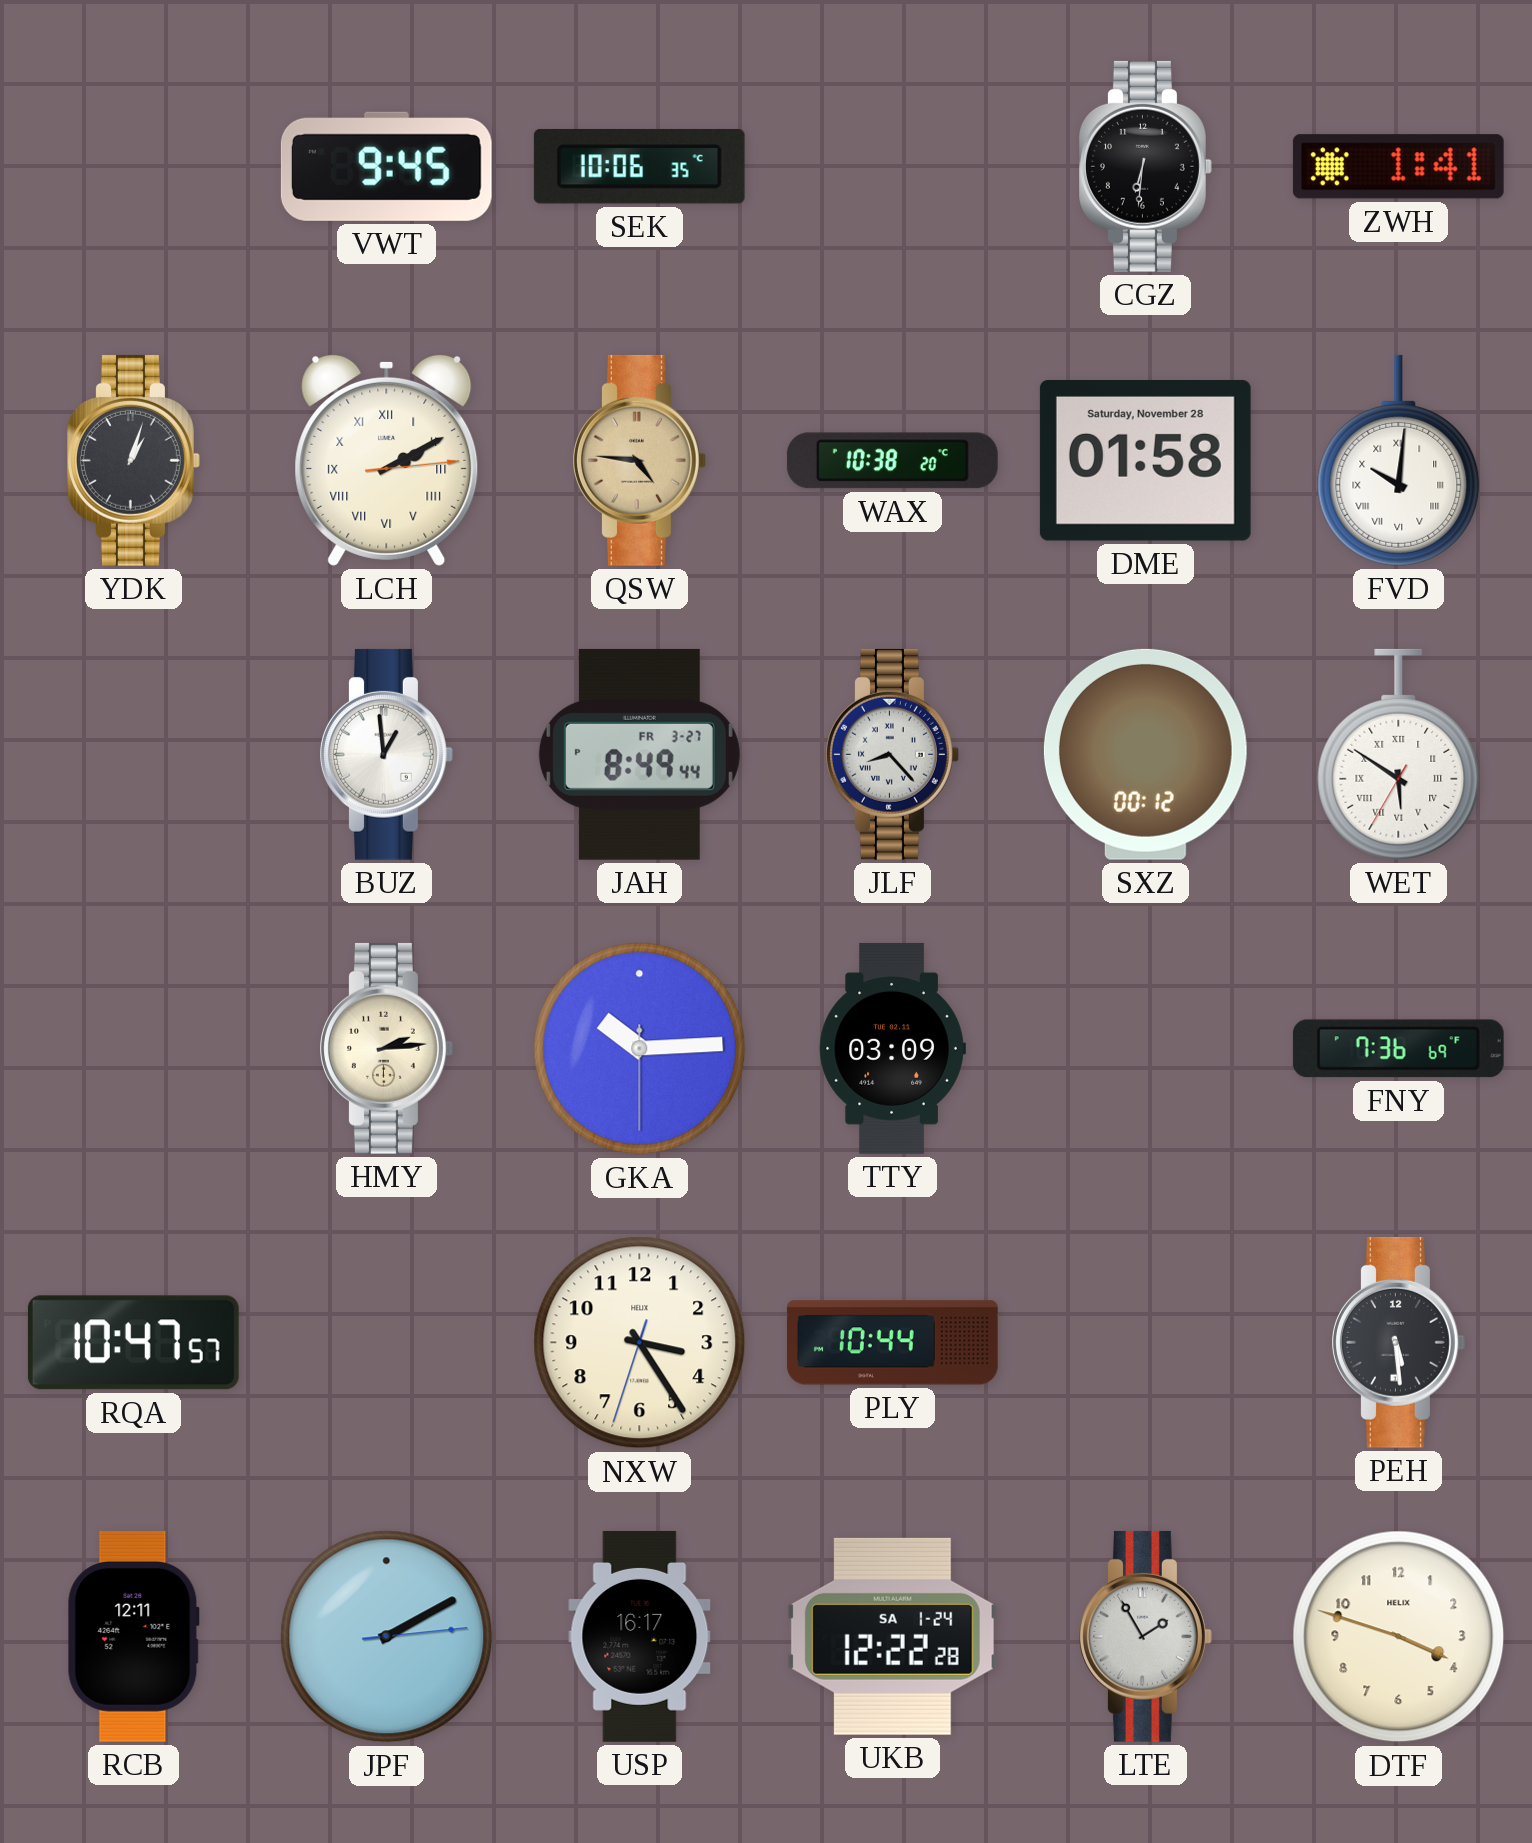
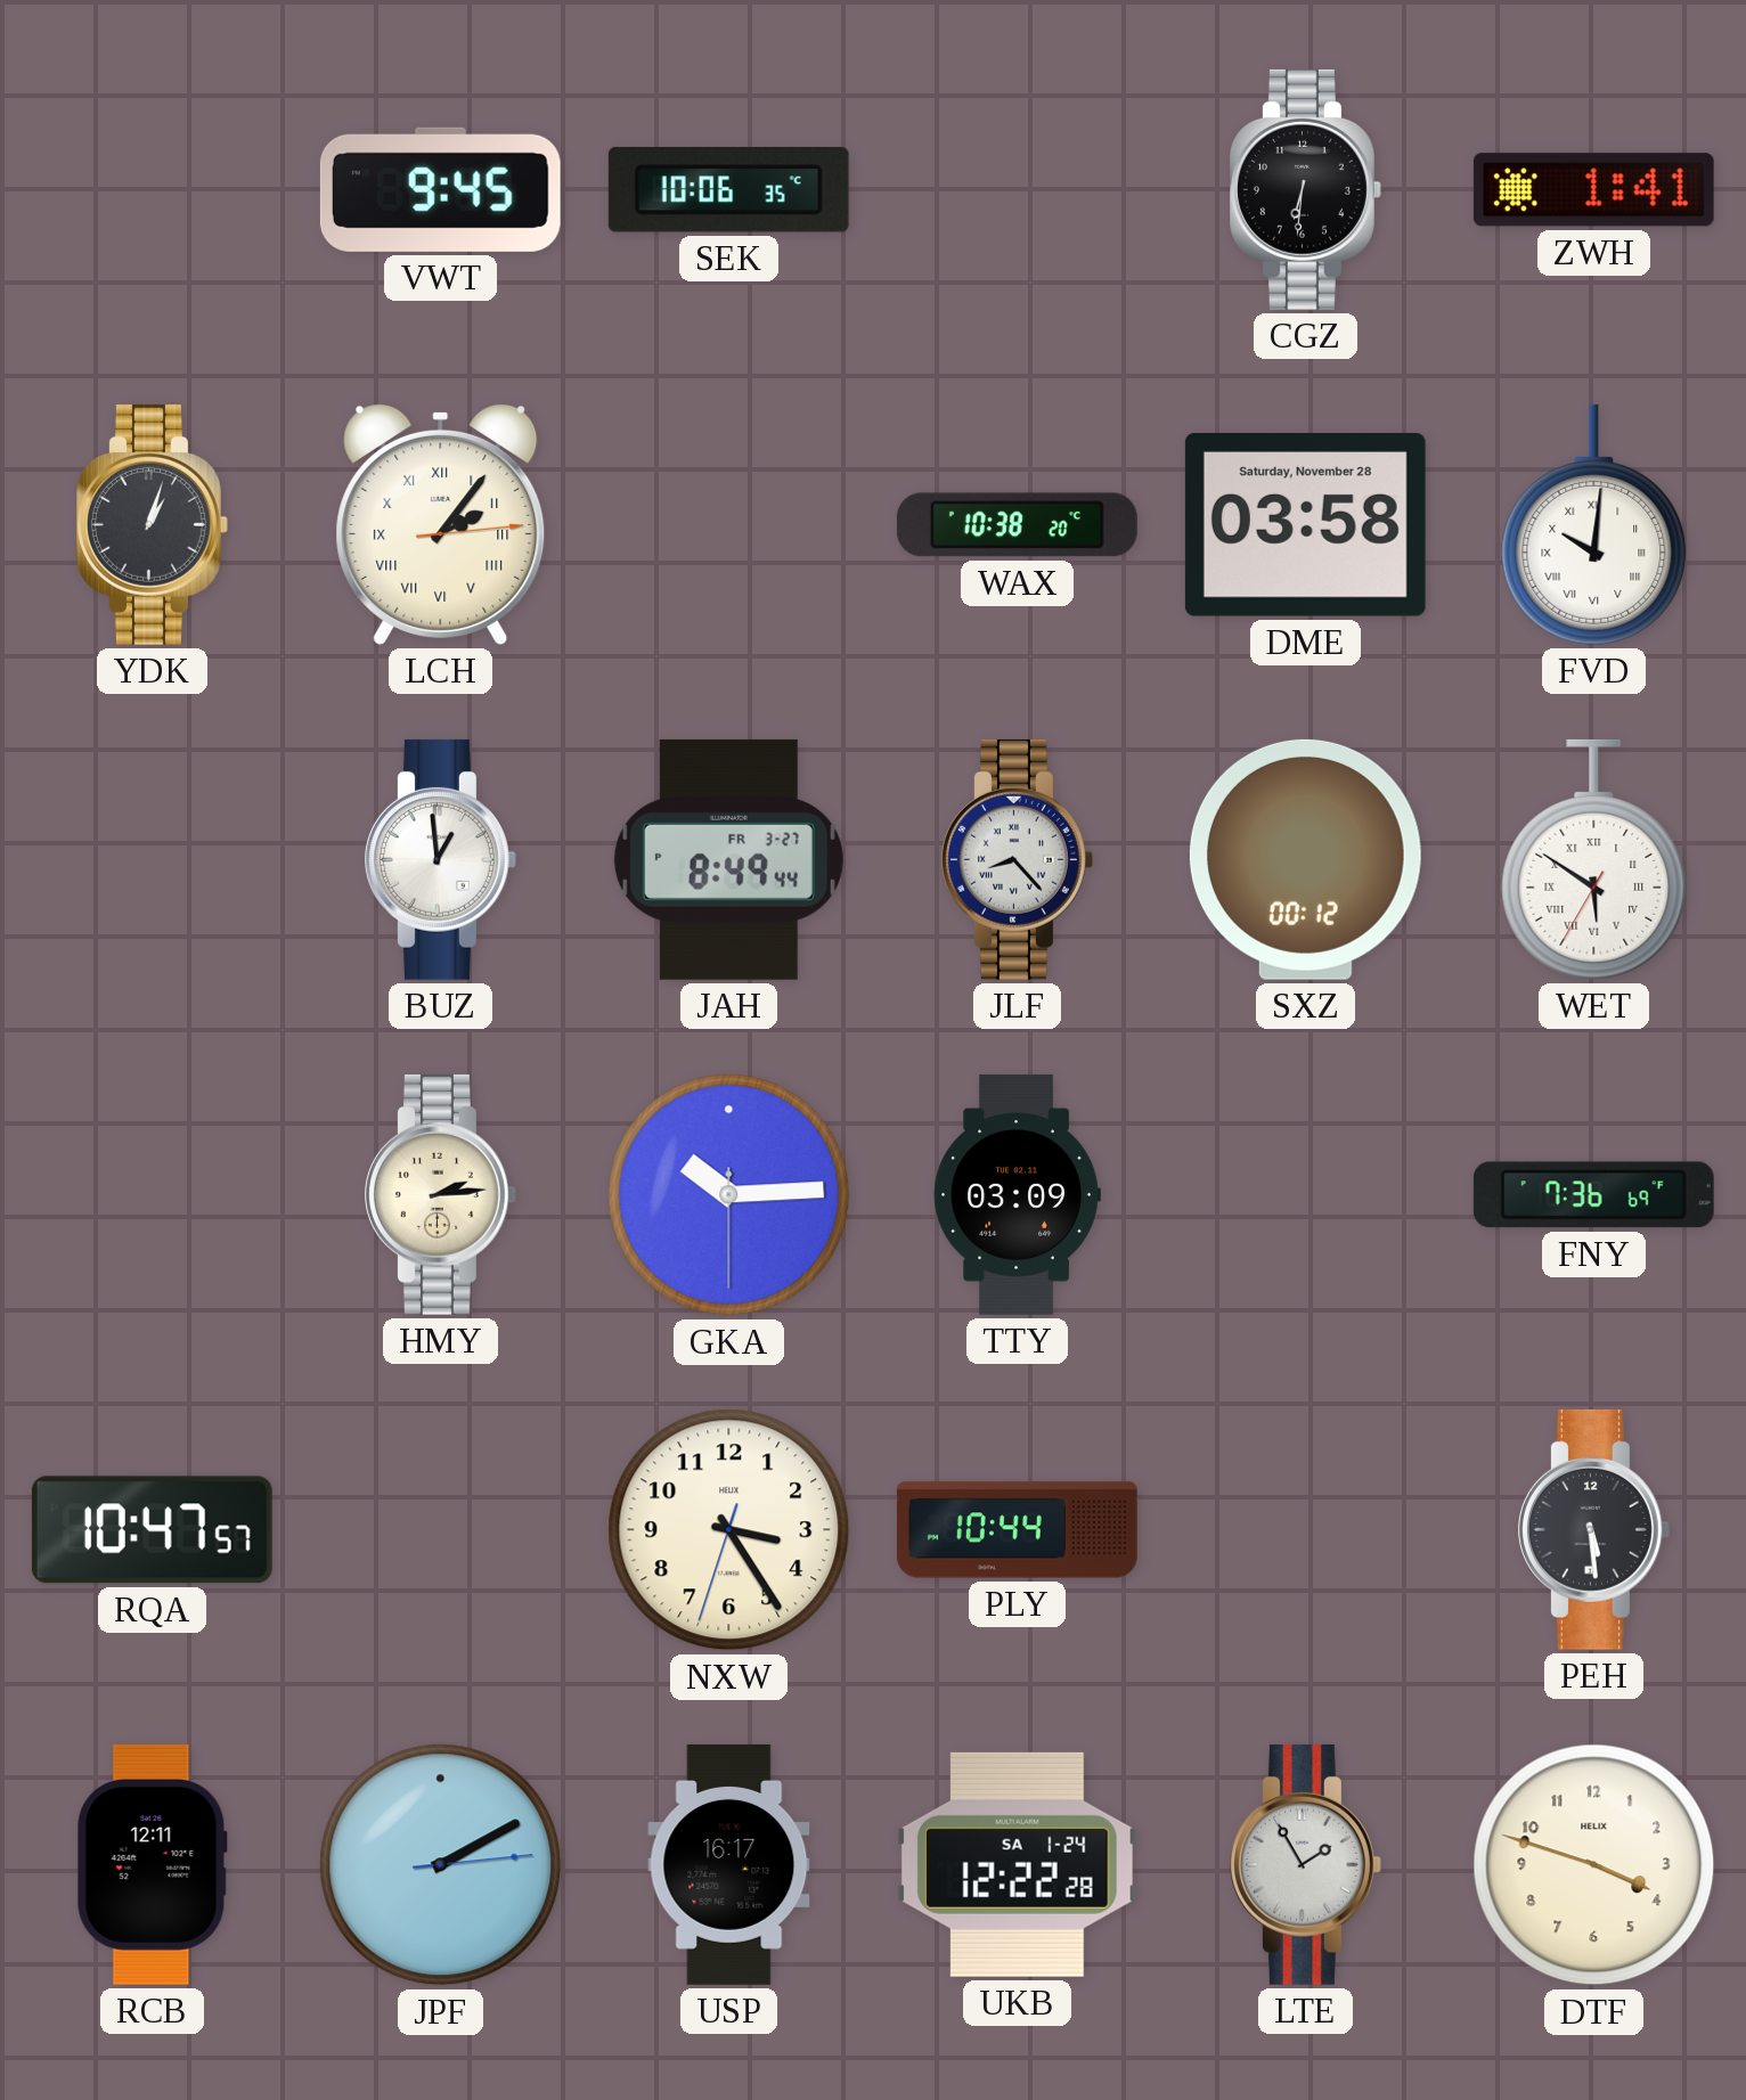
LCH: 2:10 -> 2:06 (441, 524)
QSW: 4:46 -> none (640, 460)
DME: 01:58 -> 03:58 (1305, 525)
